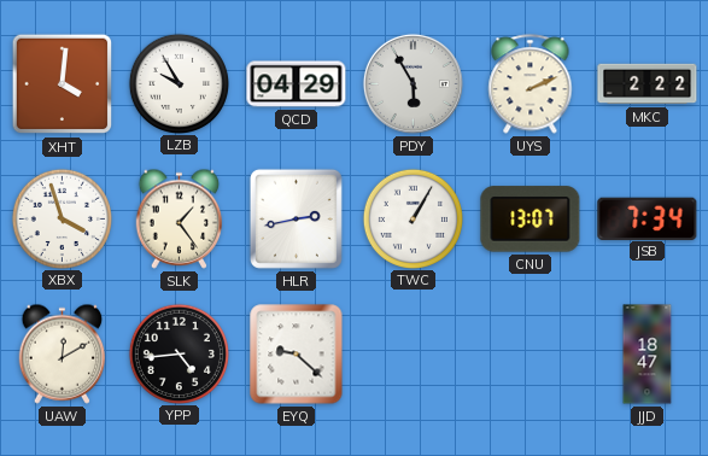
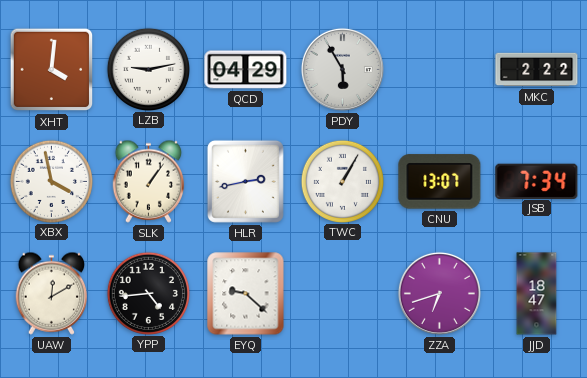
LZB: 9:55 -> 9:13 (148, 69)
UYS: 2:11 -> none (531, 84)
XBX: 3:57 -> 3:58 (51, 181)
SLK: 1:24 -> 1:06 (149, 181)
ZZA: none -> 6:42 (439, 293)
